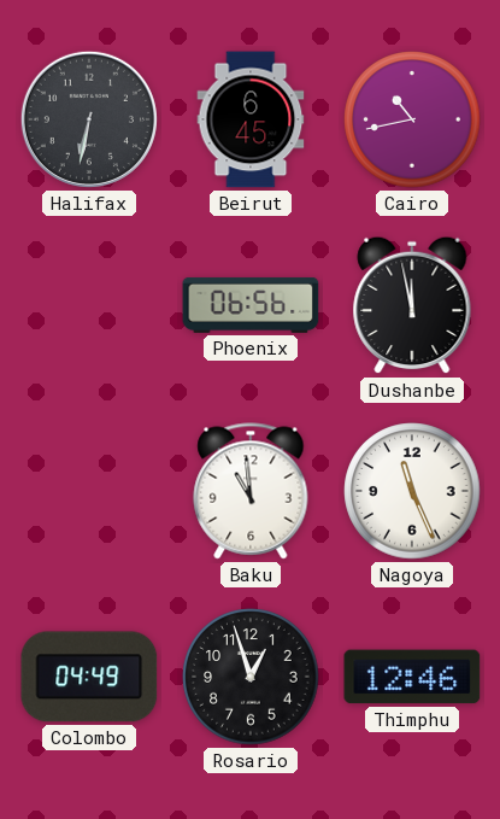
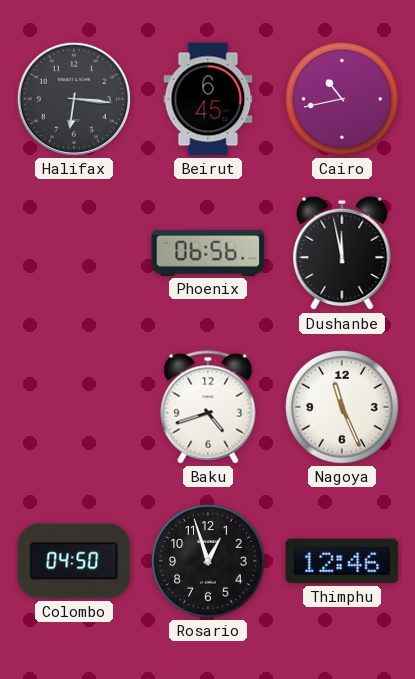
Halifax: 6:32 -> 6:16 (74, 99)
Baku: 10:59 -> 4:42 (208, 407)
Colombo: 04:49 -> 04:50 (74, 561)
